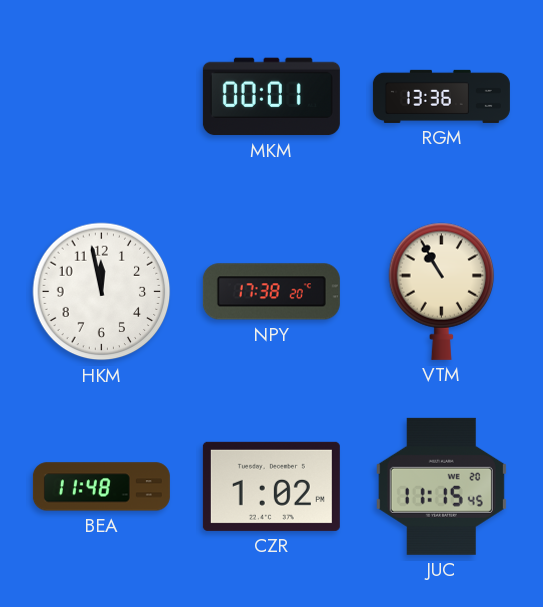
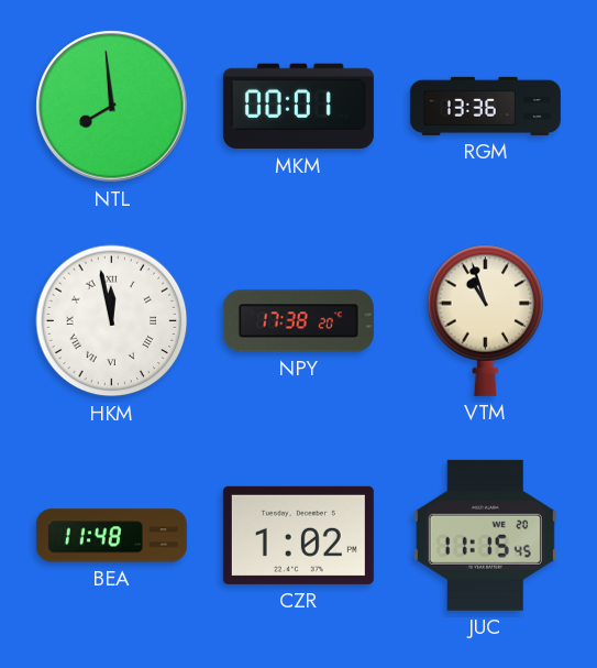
NTL: none -> 7:59 (112, 107)
HKM numerals: Arabic -> Roman (112, 321)
VTM: 10:55 -> 10:57 (486, 320)
